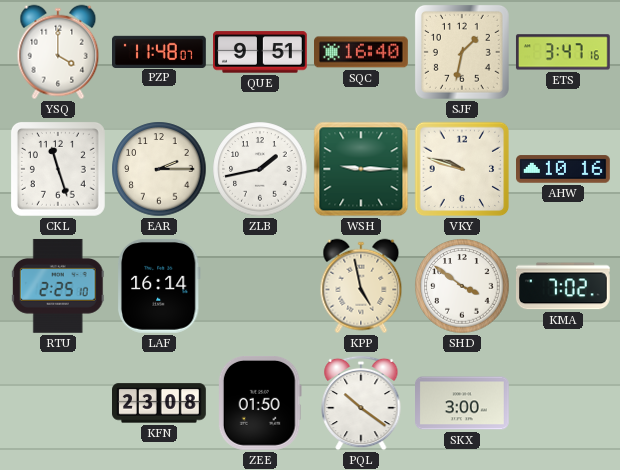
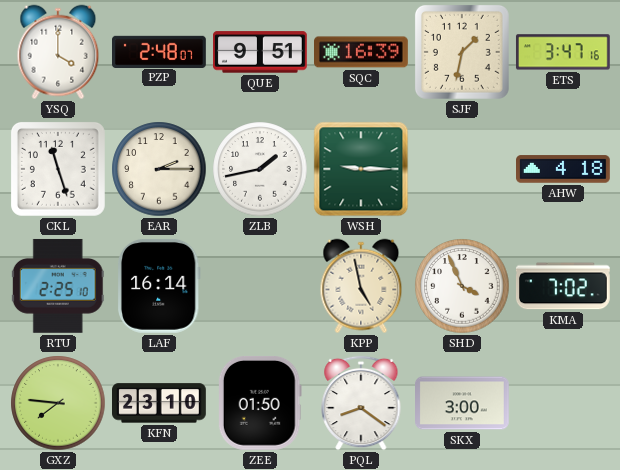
PZP: 11:48 -> 2:48 (160, 51)
SQC: 16:40 -> 16:39 (362, 52)
VKY: 9:48 -> none (462, 169)
AHW: 10:16 -> 4:18 (564, 169)
SHD: 3:51 -> 3:56 (462, 286)
GXZ: none -> 7:46 (58, 403)
KFN: 23:08 -> 23:10 (160, 403)
PQL: 10:21 -> 8:21 (361, 403)
